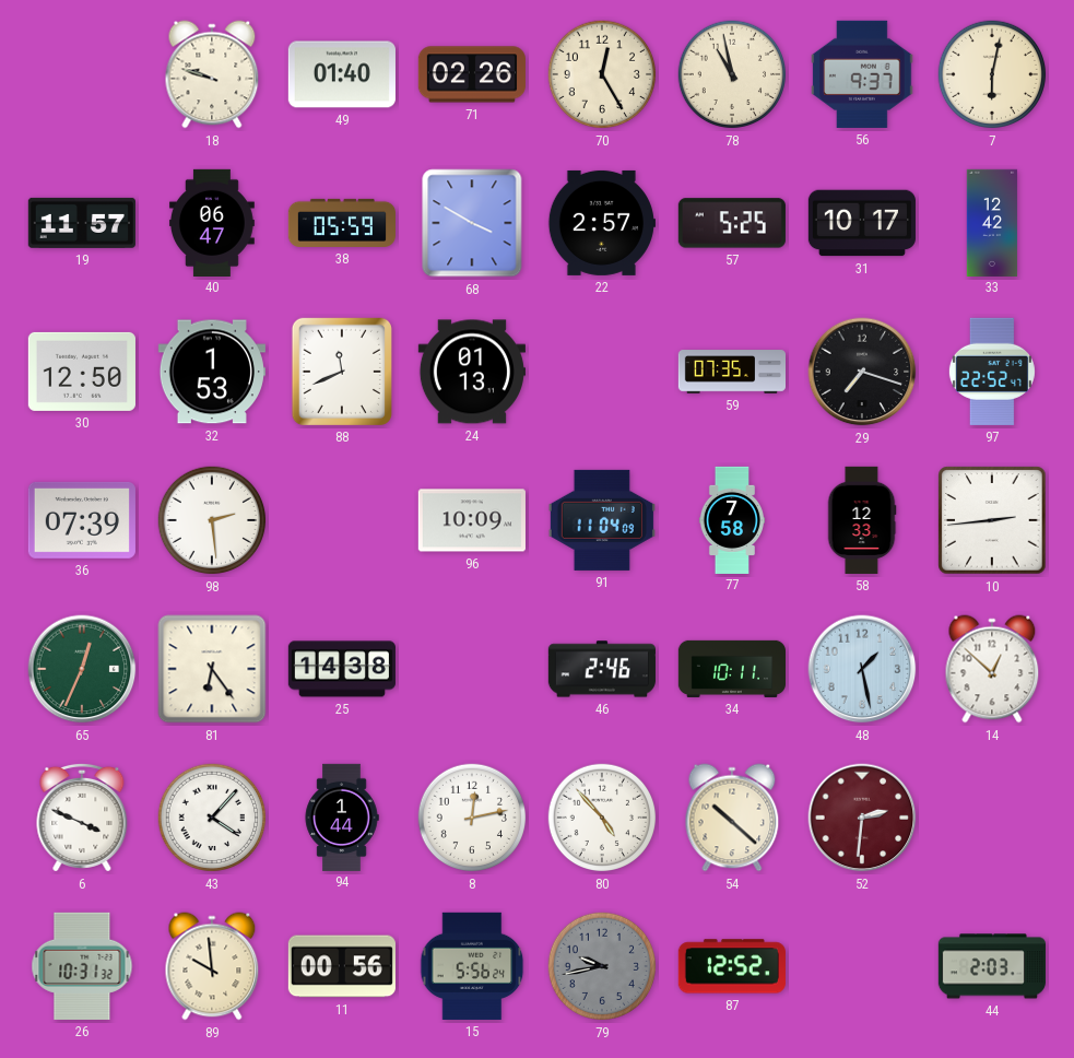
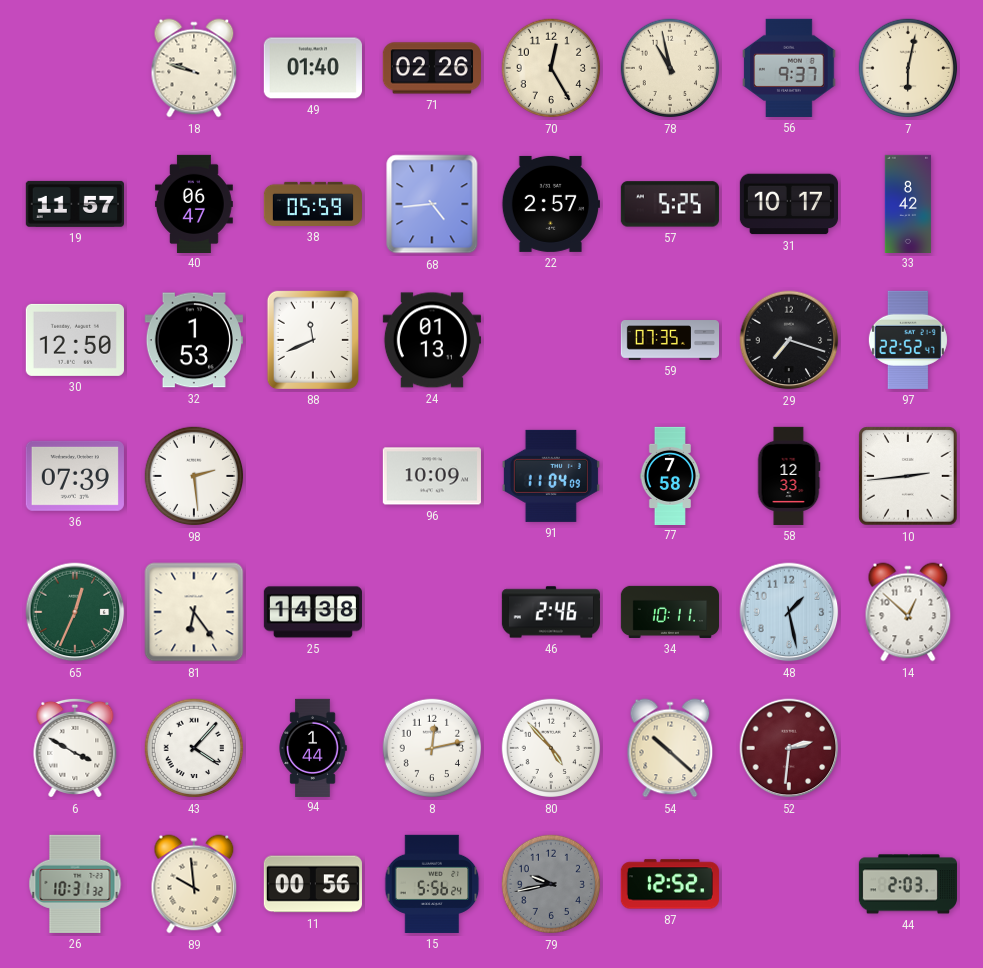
68: 3:50 -> 4:44 (432, 204)
33: 12:42 -> 8:42 (908, 203)
6: 3:49 -> 3:50 (75, 748)
